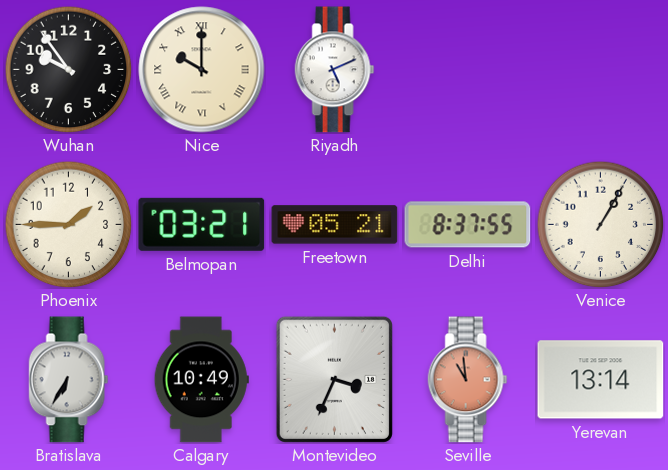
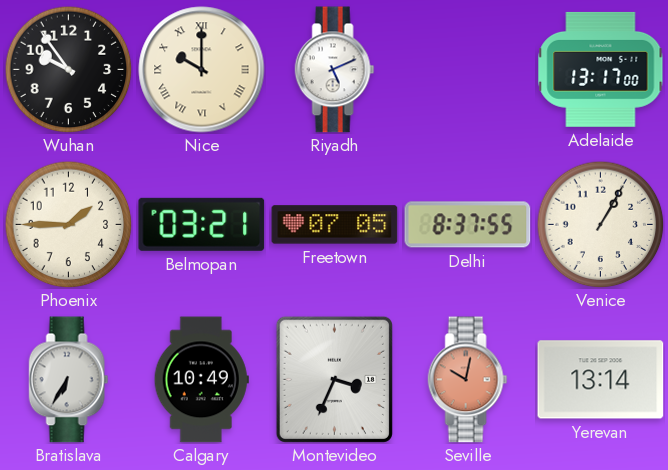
Adelaide: none -> 13:17 (601, 69)
Freetown: 05:21 -> 07:05 (335, 225)
Seville: 10:59 -> 10:02 (468, 380)
